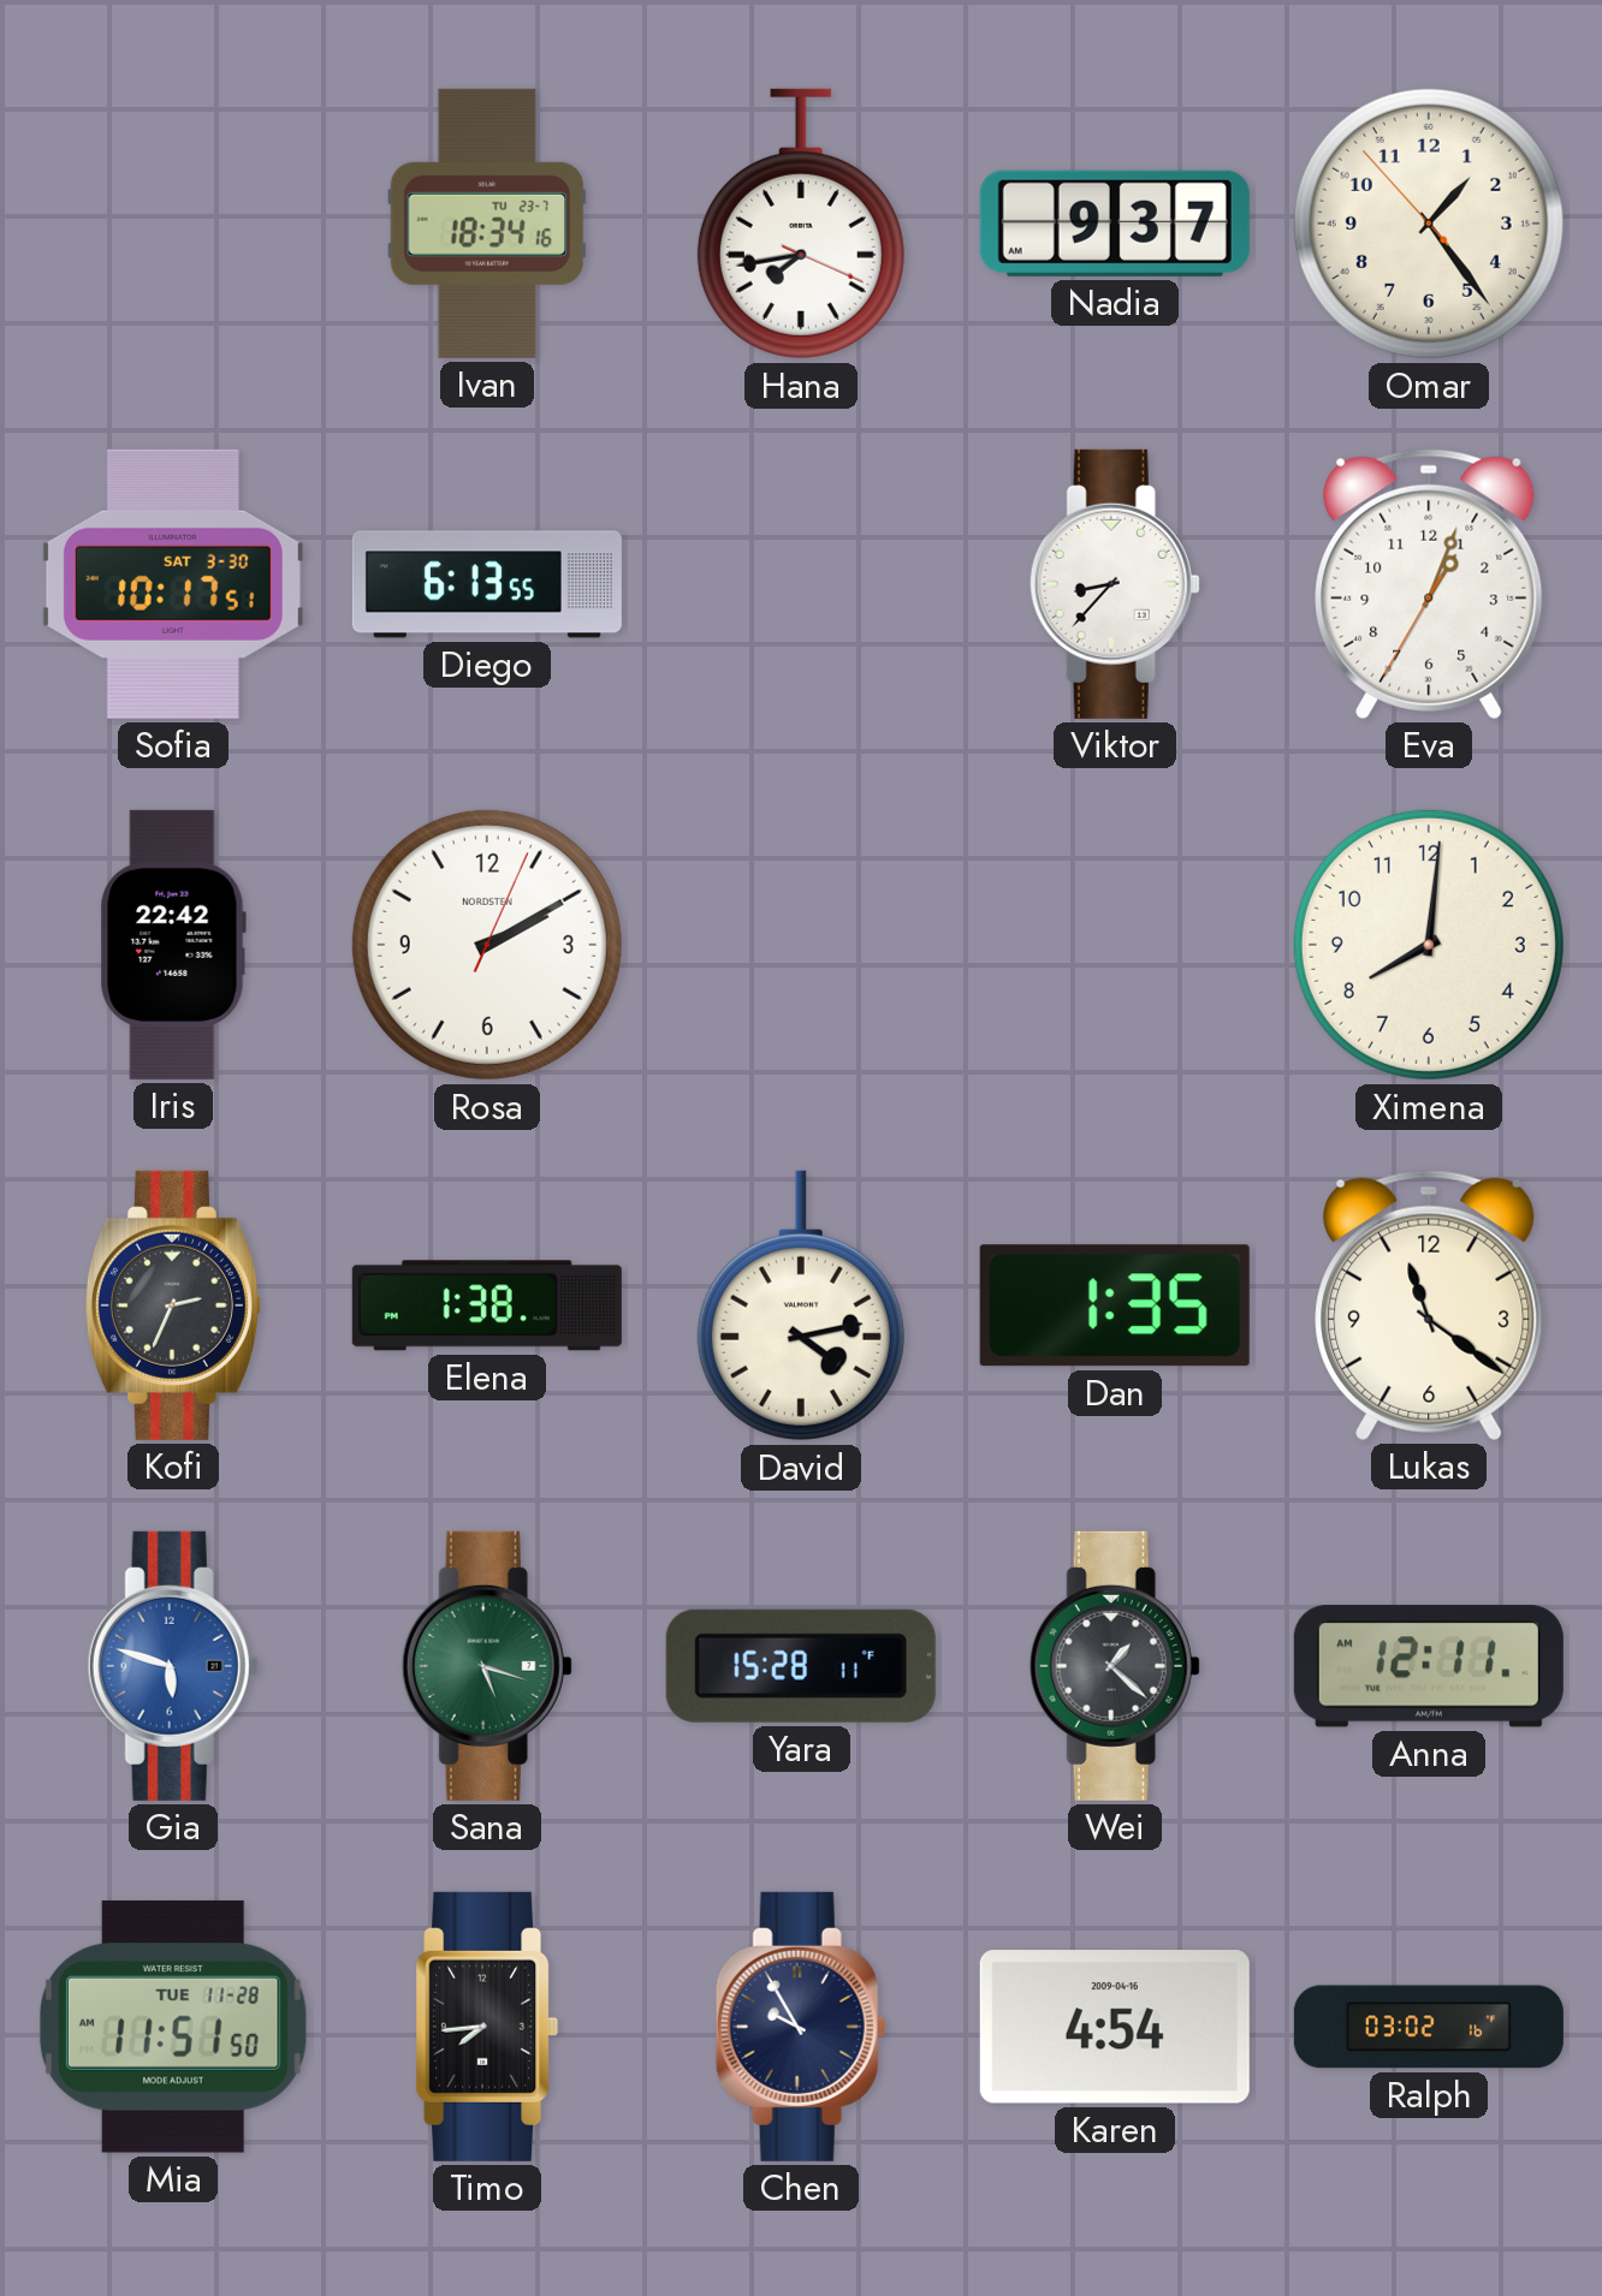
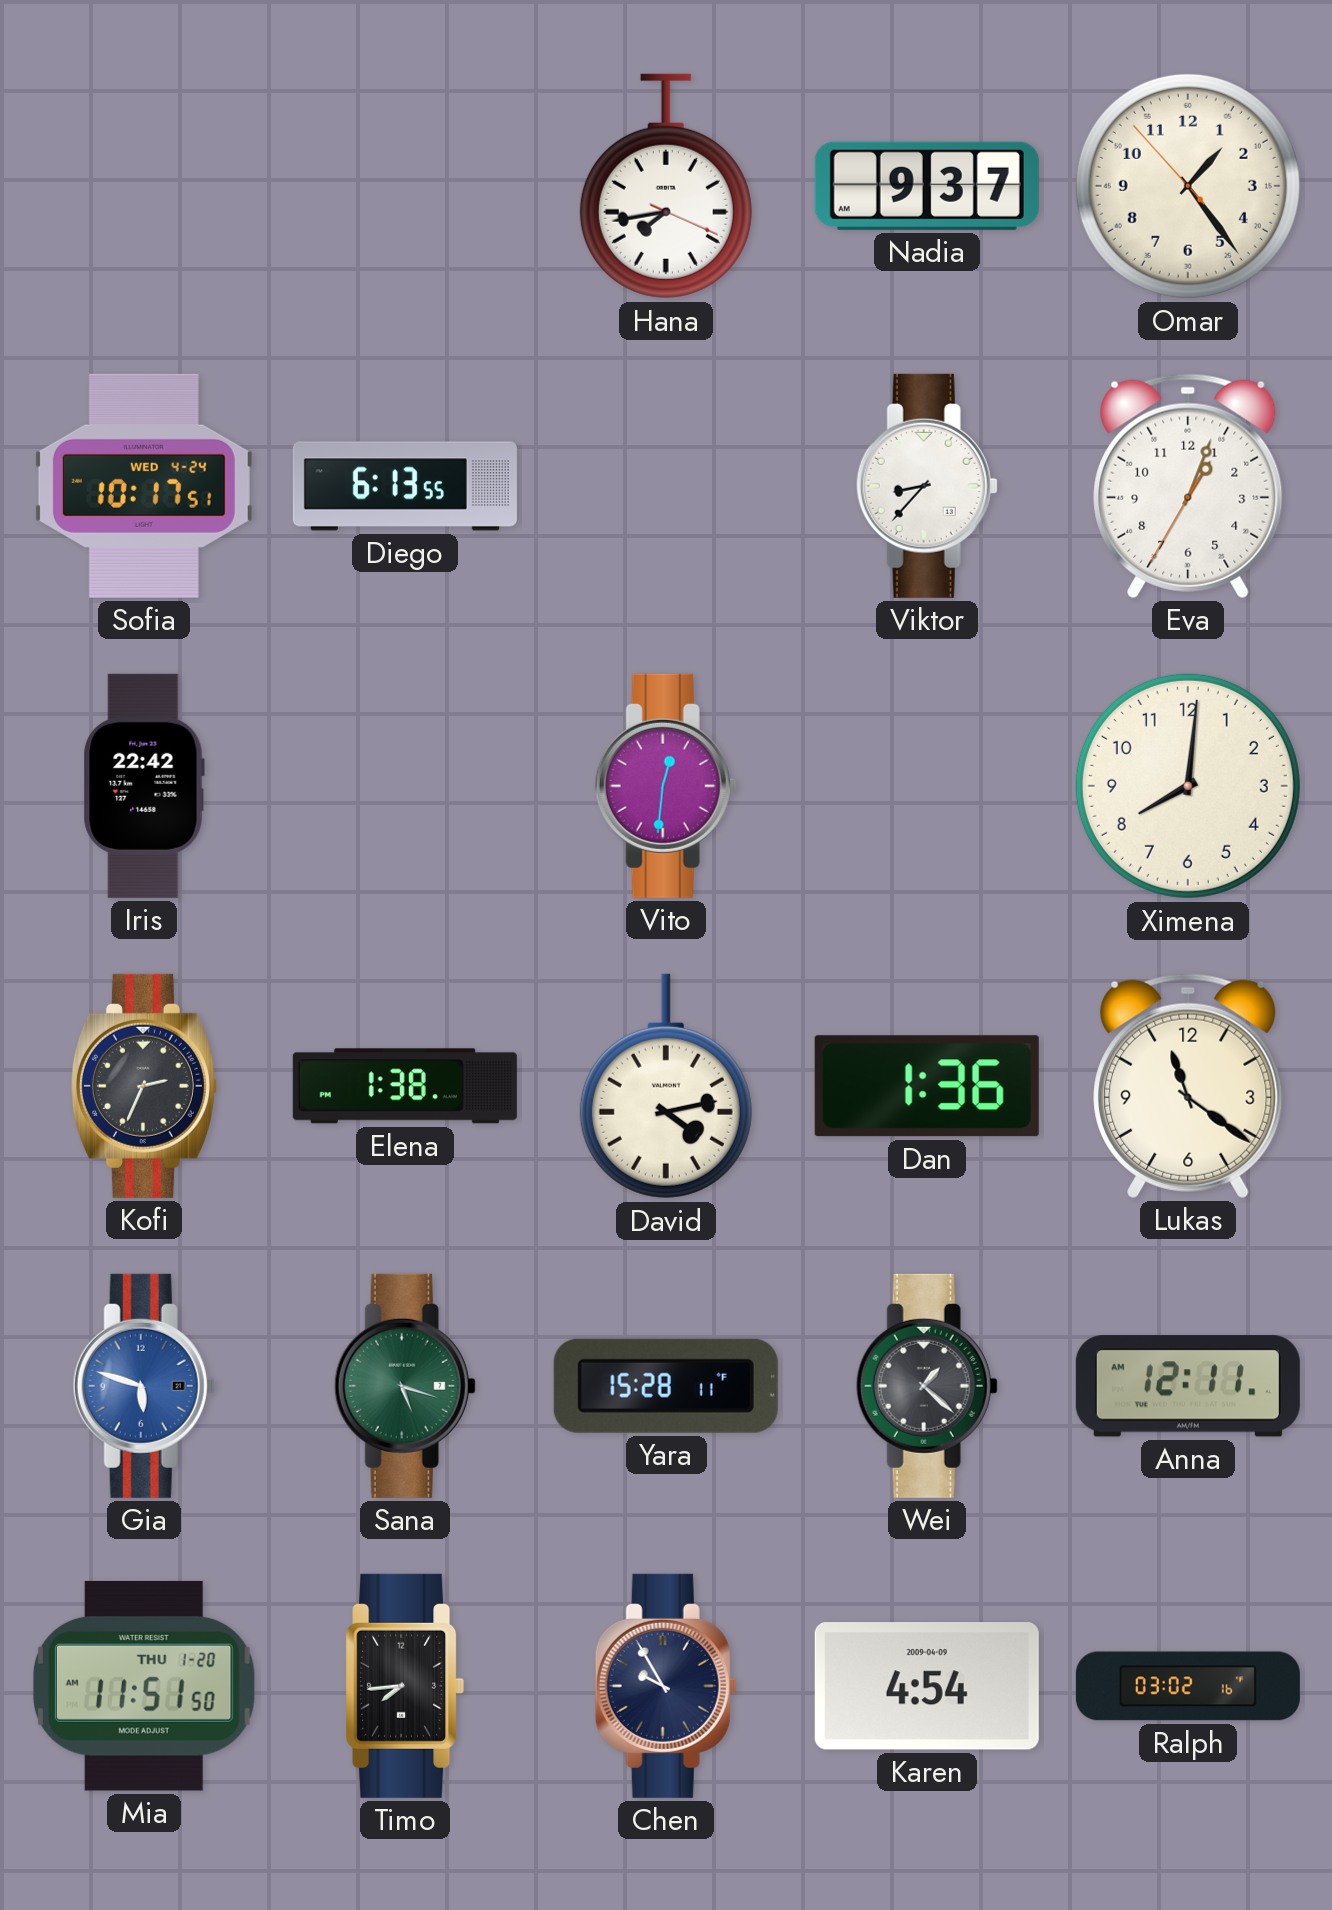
Ivan: 18:34 -> none (486, 224)
Sofia date: SAT 3-30 -> WED 4-24 (144, 486)
Rosa: 2:10 -> none (487, 945)
Vito: none -> 12:31 (666, 786)
Dan: 1:35 -> 1:36 (927, 1086)
Mia date: TUE 11-28 -> THU 1-20 (144, 1686)
Karen date: 2009-04-16 -> 2009-04-09 (927, 1686)
